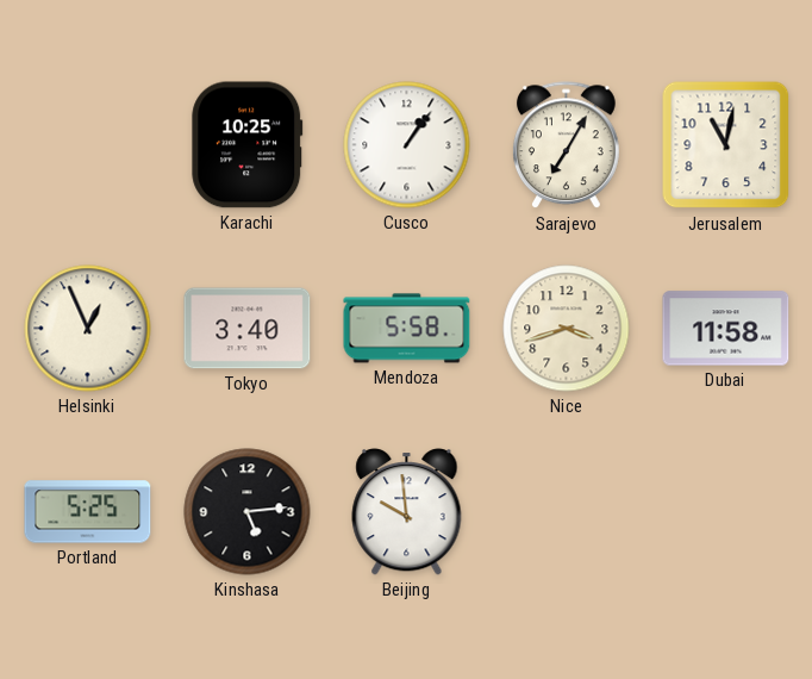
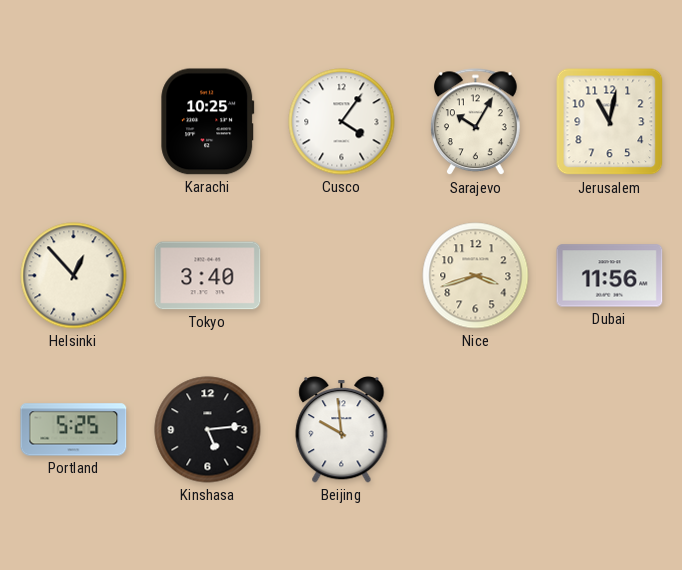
Cusco: 1:06 -> 4:06 (342, 122)
Sarajevo: 7:05 -> 10:05 (475, 122)
Helsinki: 12:56 -> 12:53 (74, 276)
Mendoza: 5:58 -> none (407, 329)
Dubai: 11:58 -> 11:56 (610, 276)
